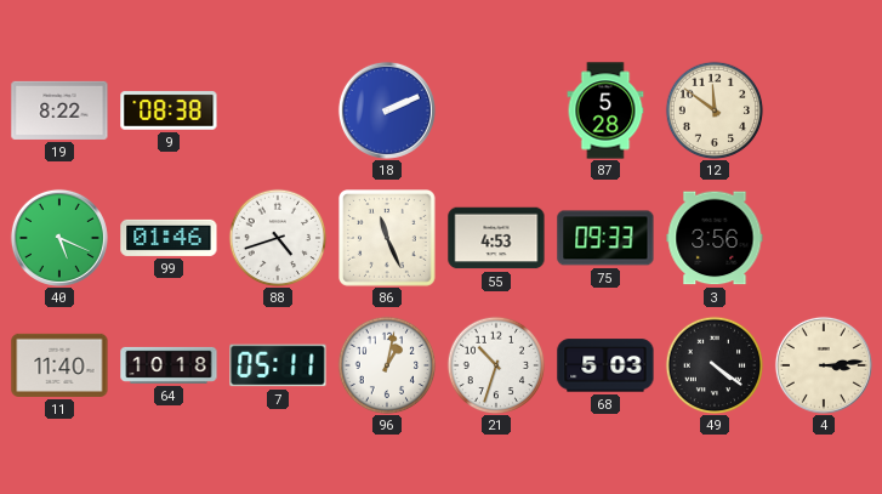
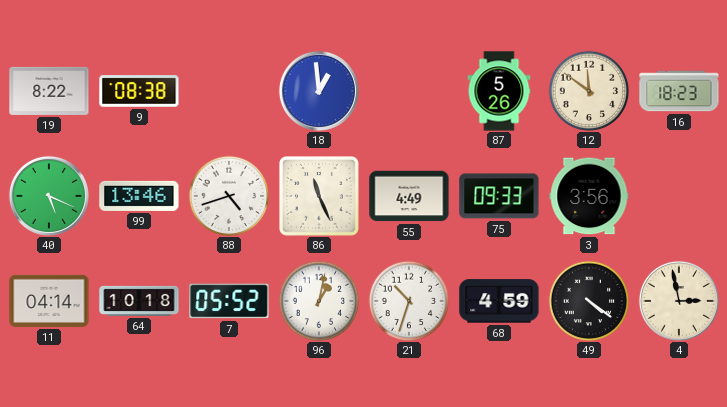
18: 2:11 -> 12:59 (319, 91)
87: 5:28 -> 5:26 (499, 91)
16: none -> 18:23 (679, 91)
99: 01:46 -> 13:46 (139, 196)
55: 4:53 -> 4:49 (409, 196)
11: 11:40 -> 04:14 (49, 301)
7: 05:11 -> 05:52 (229, 301)
68: 5:03 -> 4:59 (499, 301)
4: 3:14 -> 2:58 (679, 301)
